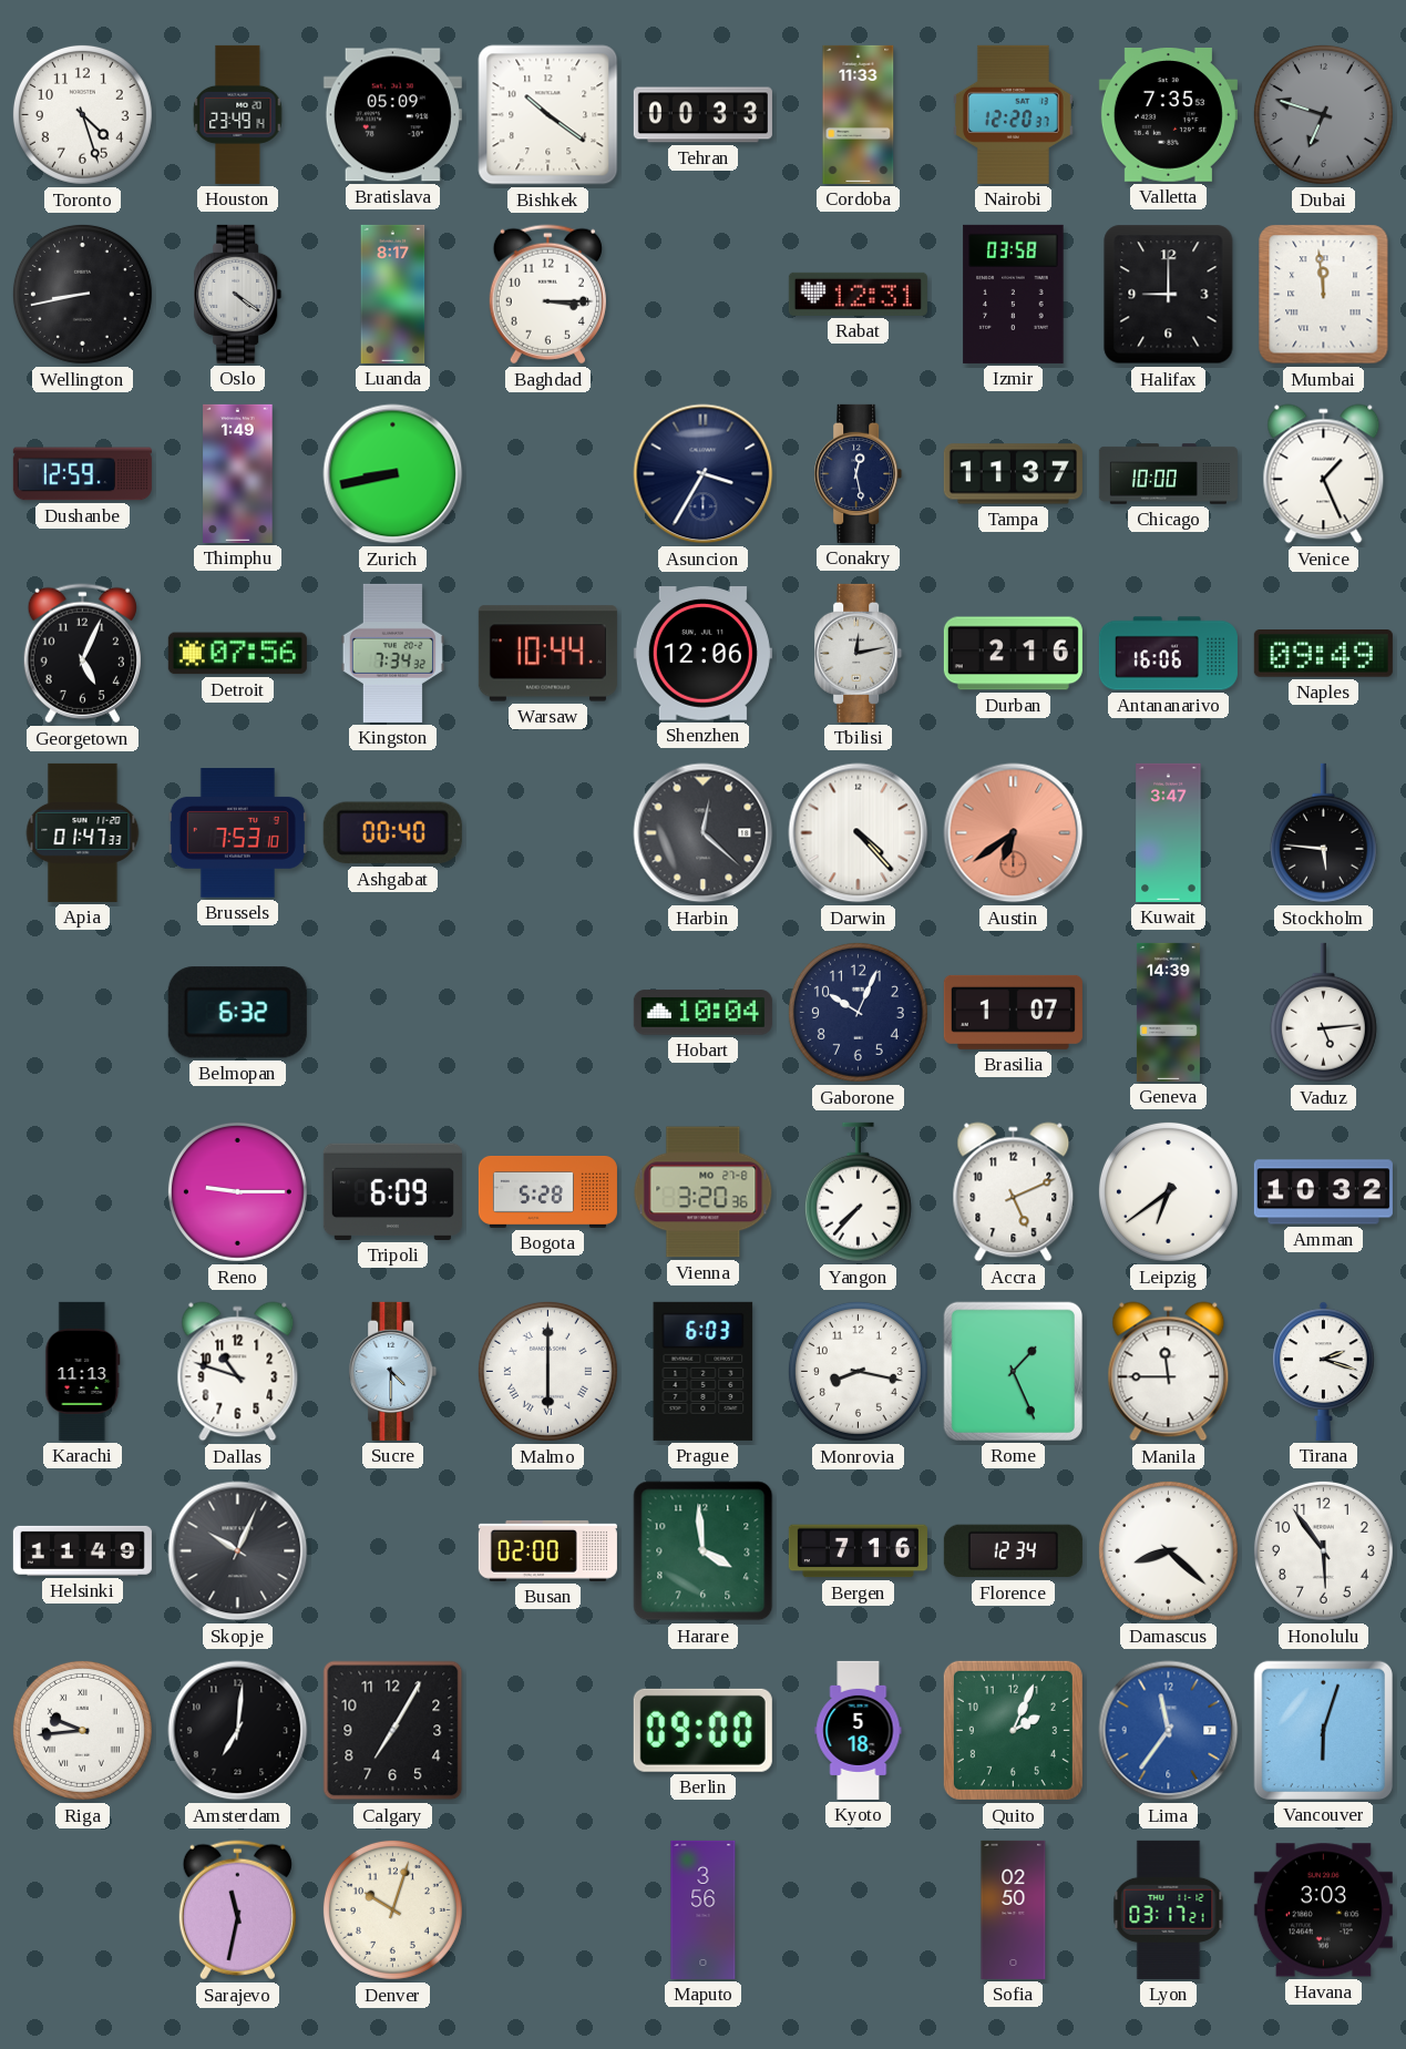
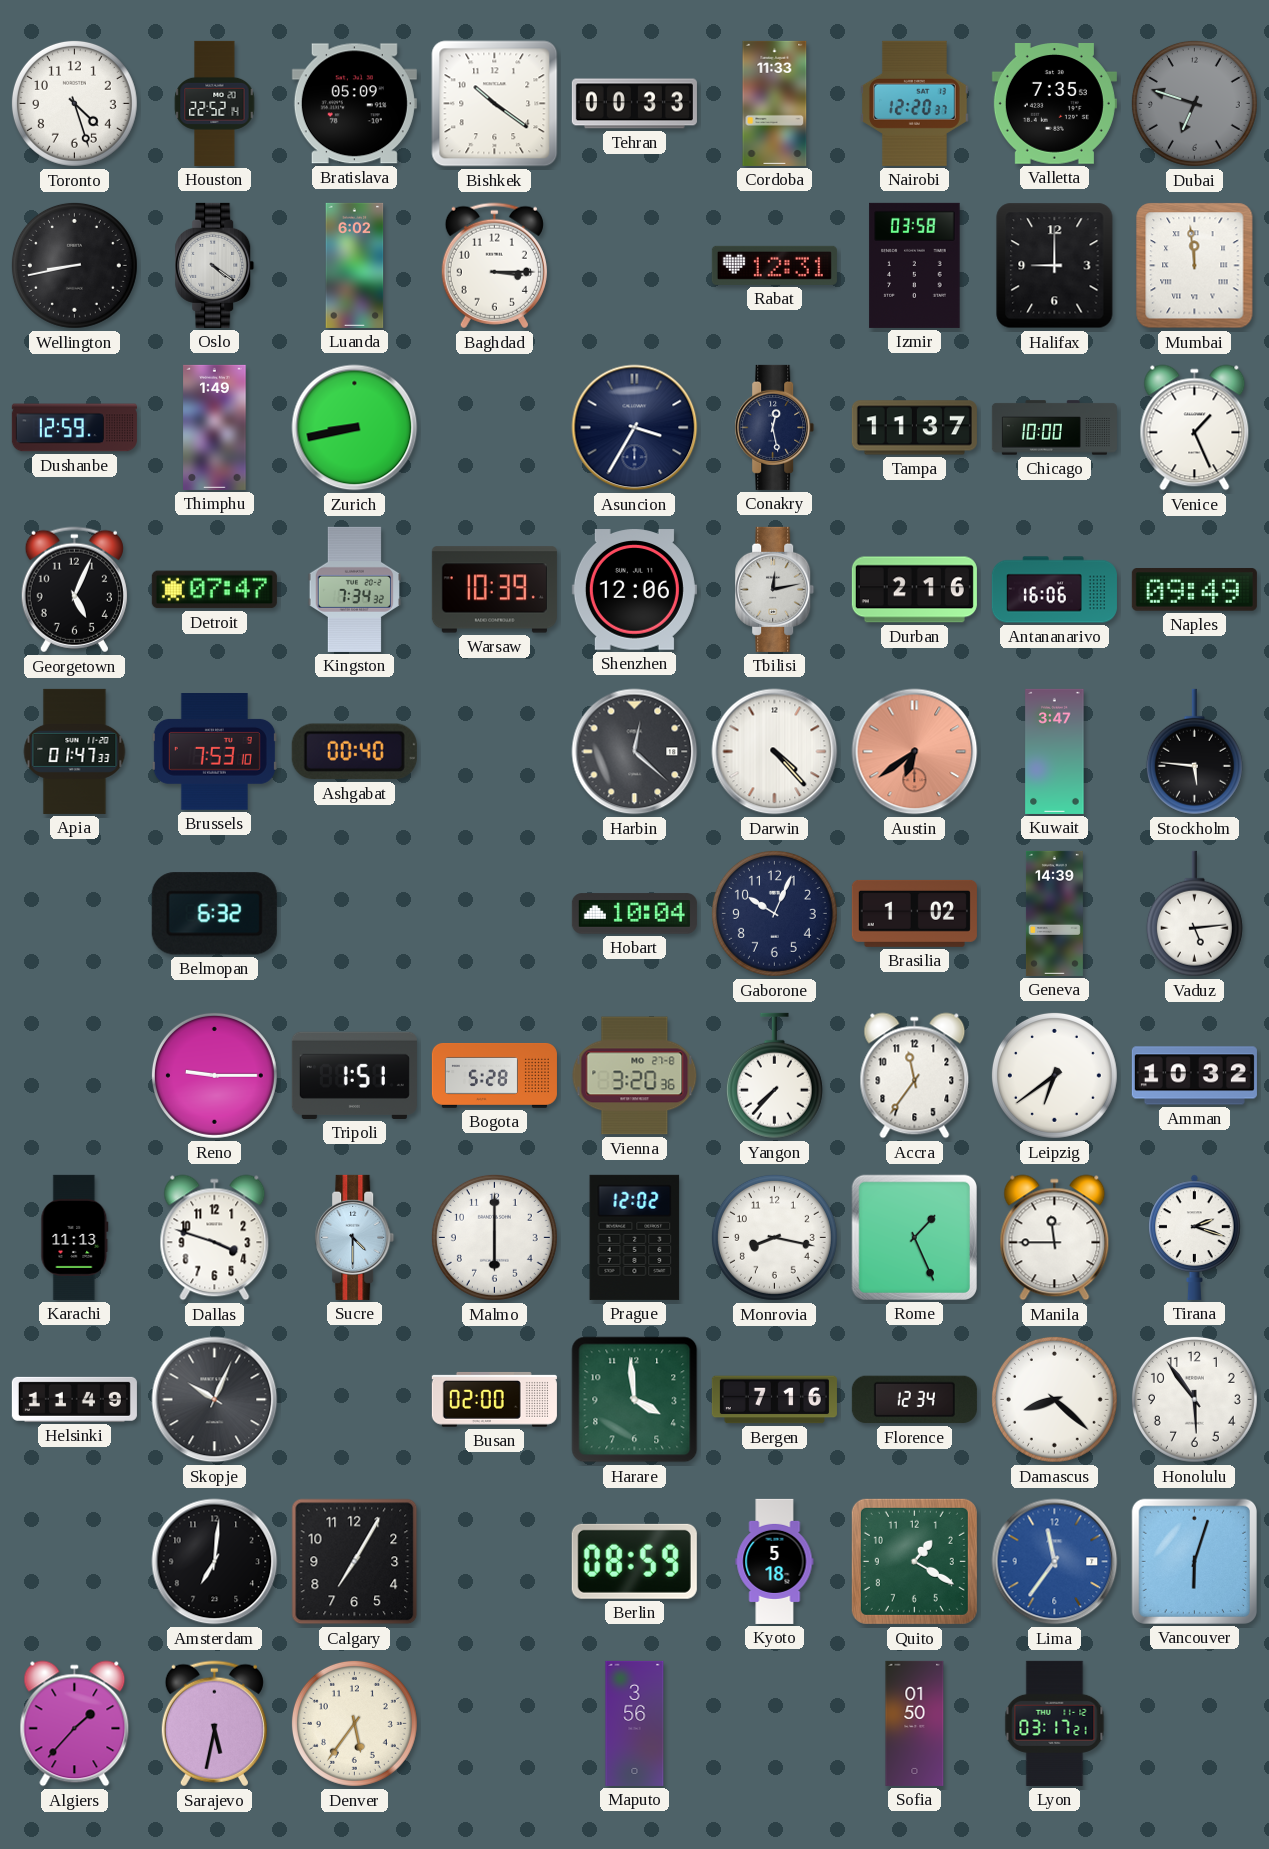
Houston: 23:49 -> 22:52 (215, 103)
Luanda: 8:17 -> 6:02 (355, 265)
Detroit: 07:56 -> 07:47 (214, 590)
Warsaw: 10:44 -> 10:39 (494, 590)
Brasilia: 1:07 -> 1:02 (914, 913)
Tripoli: 6:09 -> 1:51 (354, 1075)
Accra: 5:11 -> 11:36 (915, 1076)
Dallas: 10:48 -> 3:48 (215, 1238)
Malmo numerals: Roman -> Arabic (494, 1237)
Prague: 6:03 -> 12:02 (635, 1237)
Riga: 9:44 -> none (82, 1730)
Berlin: 09:00 -> 08:59 (634, 1561)
Quito: 2:04 -> 1:20 (914, 1561)
Algiers: none -> 1:37 (75, 1724)
Sarajevo: 11:32 -> 5:32 (214, 1724)
Denver: 10:03 -> 5:36 (354, 1723)
Sofia: 02:50 -> 01:50 (915, 1723)
Havana: 3:03 -> none (1323, 1910)
